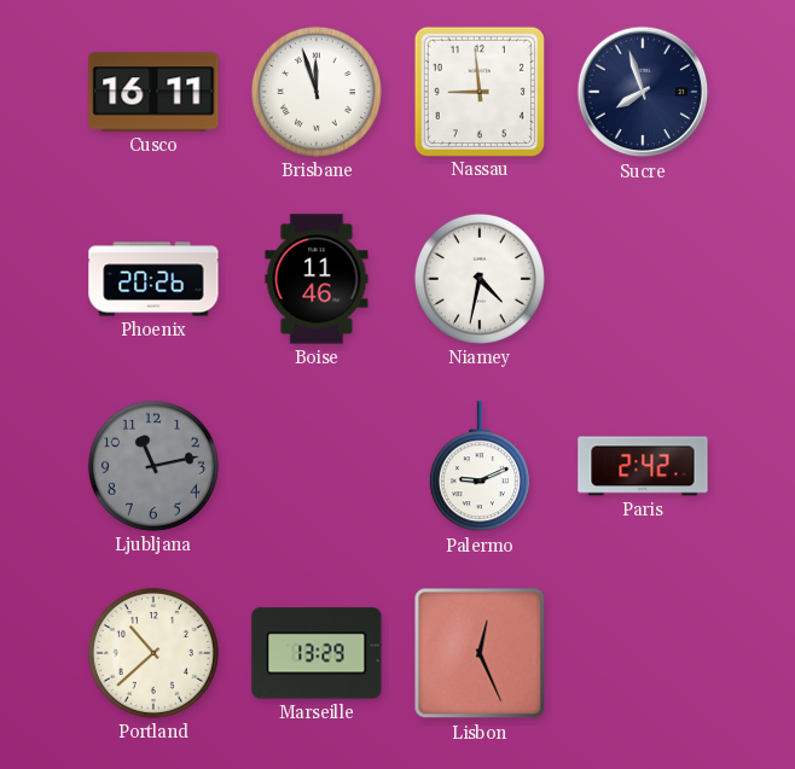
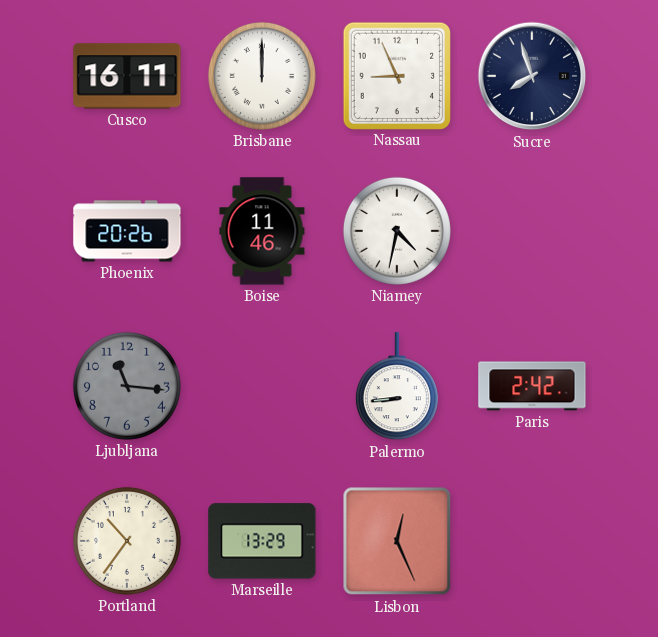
Brisbane: 11:57 -> 12:00 (262, 76)
Nassau: 8:59 -> 8:56 (397, 75)
Ljubljana: 11:13 -> 11:16 (127, 386)
Palermo: 9:11 -> 8:44 (397, 387)
Portland: 10:38 -> 10:36 (127, 541)
